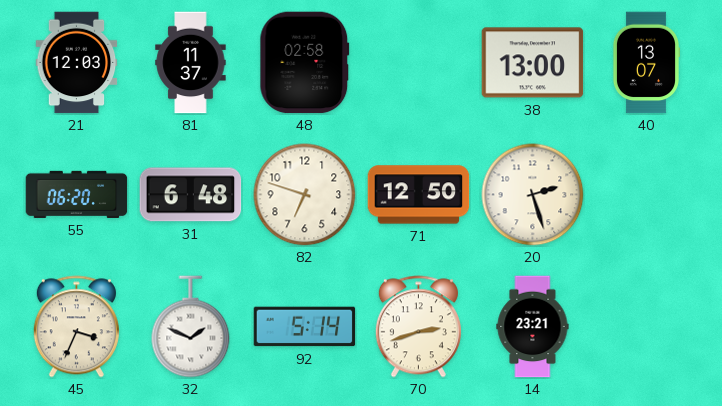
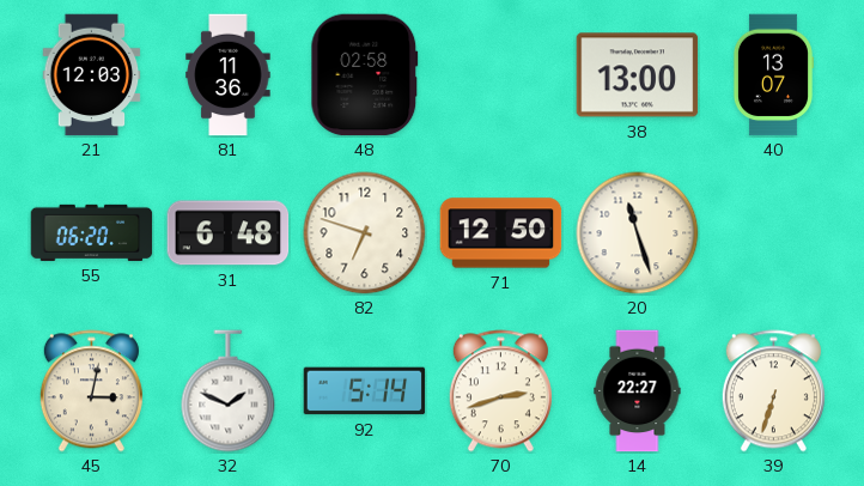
81: 11:37 -> 11:36 (229, 75)
20: 2:27 -> 11:27 (638, 233)
45: 3:34 -> 3:02 (91, 391)
14: 23:21 -> 22:27 (638, 391)
39: none -> 6:33 (773, 391)
